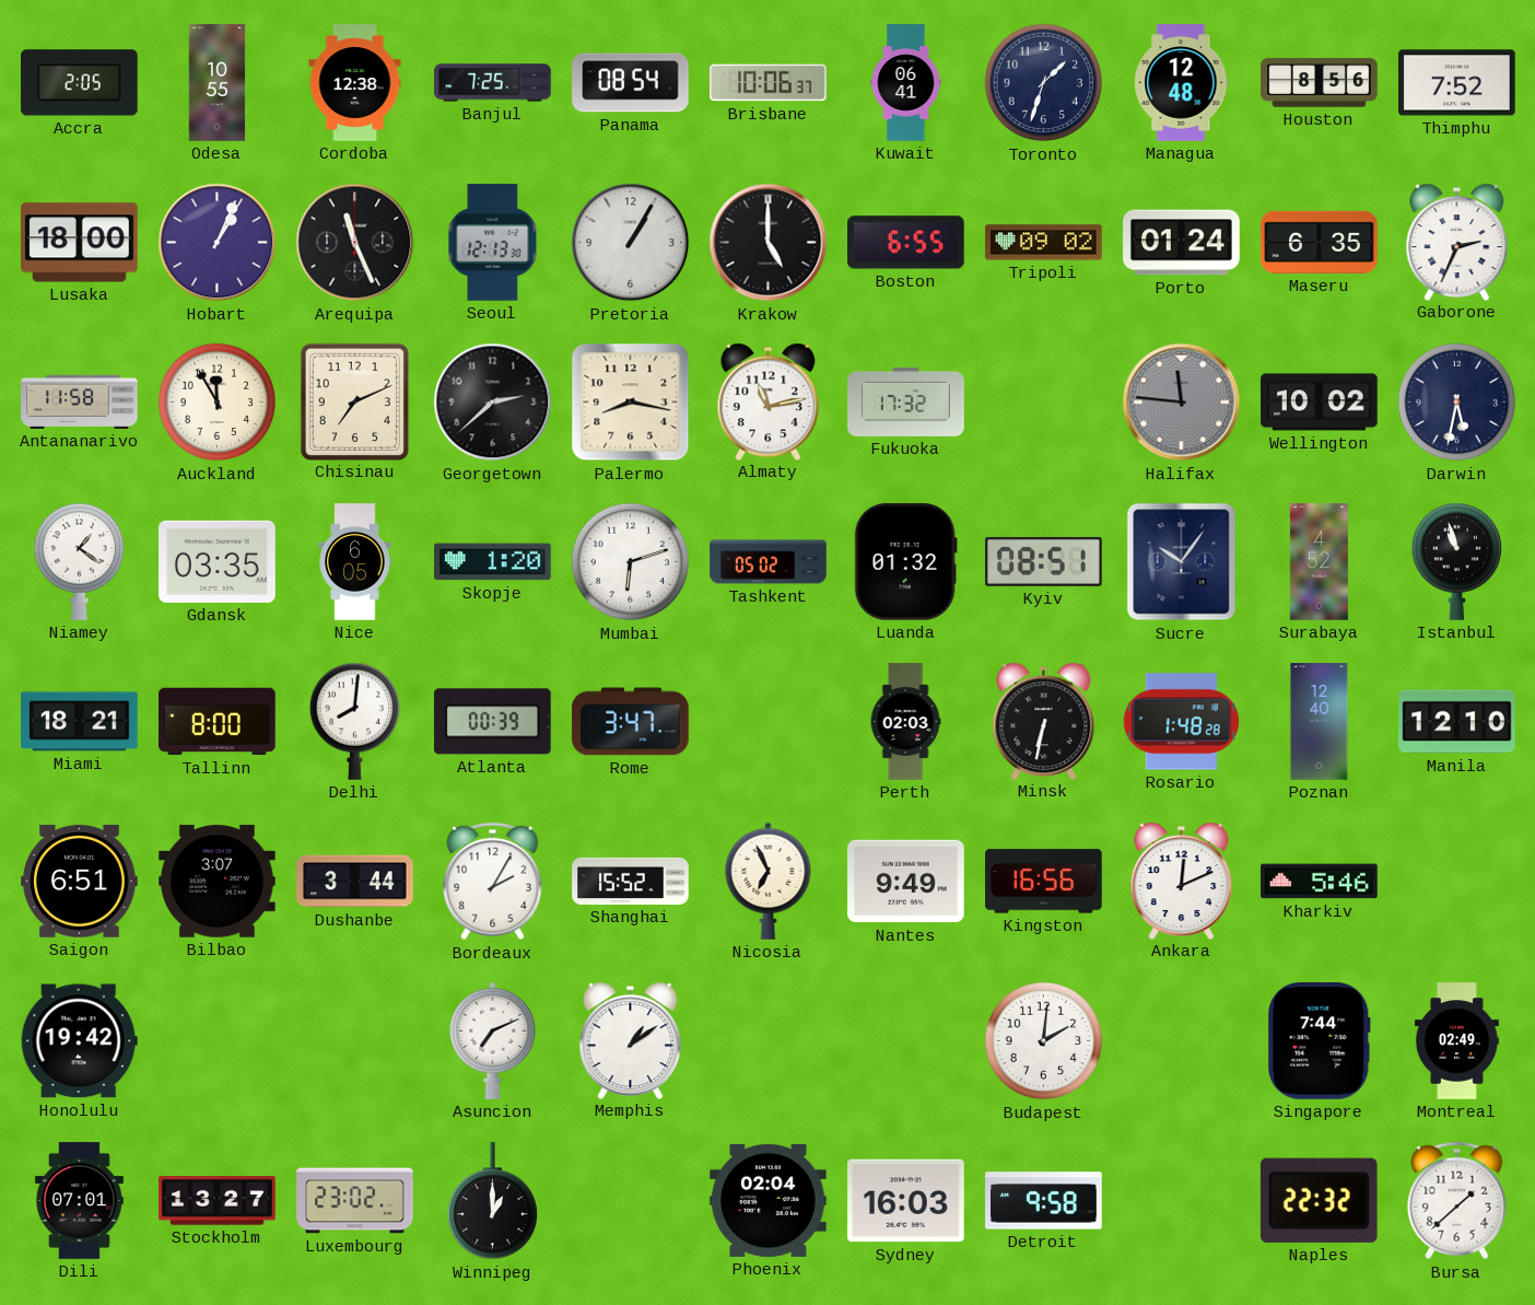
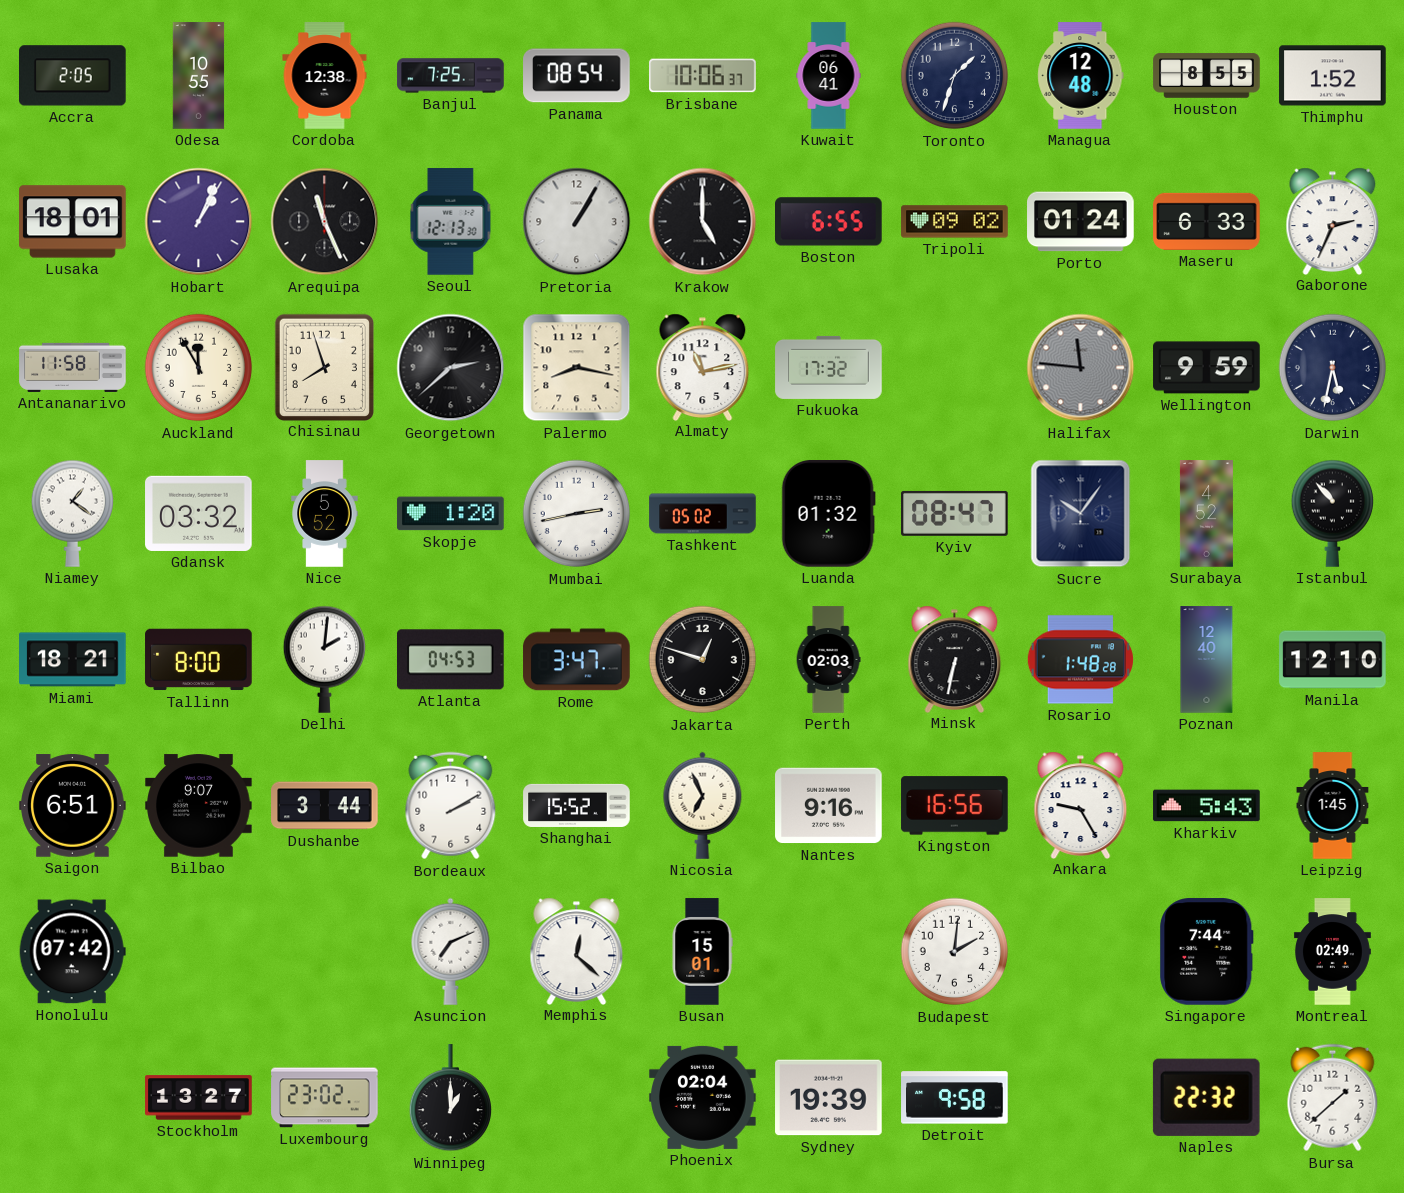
Houston: 8:56 -> 8:55 (1207, 76)
Thimphu: 7:52 -> 1:52 (1333, 76)
Lusaka: 18:00 -> 18:01 (73, 222)
Maseru: 6:35 -> 6:33 (1207, 221)
Chisinau: 7:11 -> 7:57 (324, 367)
Wellington: 10:02 -> 9:59 (1207, 368)
Gdansk: 03:35 -> 03:32 (199, 513)
Nice: 6:05 -> 5:52 (325, 514)
Mumbai: 6:12 -> 2:43 (577, 514)
Kyiv: 08:51 -> 08:47 (955, 513)
Istanbul: 10:57 -> 10:53 (1332, 513)
Delhi: 8:01 -> 2:01 (324, 659)
Atlanta: 00:39 -> 04:53 (451, 660)
Jakarta: none -> 12:48 (703, 660)
Bilbao: 3:07 -> 9:07 (199, 806)
Bordeaux: 2:05 -> 2:10 (451, 806)
Nantes: 9:49 -> 9:16 (829, 806)
Ankara: 12:11 -> 9:25 (1081, 805)
Kharkiv: 5:46 -> 5:43 (1207, 806)
Leipzig: none -> 1:45 (1333, 806)
Honolulu: 19:42 -> 07:42 (72, 952)
Memphis: 1:09 -> 12:22 (577, 951)
Busan: none -> 15:01 (702, 952)
Dili: 07:01 -> none (79, 1201)
Sydney: 16:03 -> 19:39 (829, 1098)
